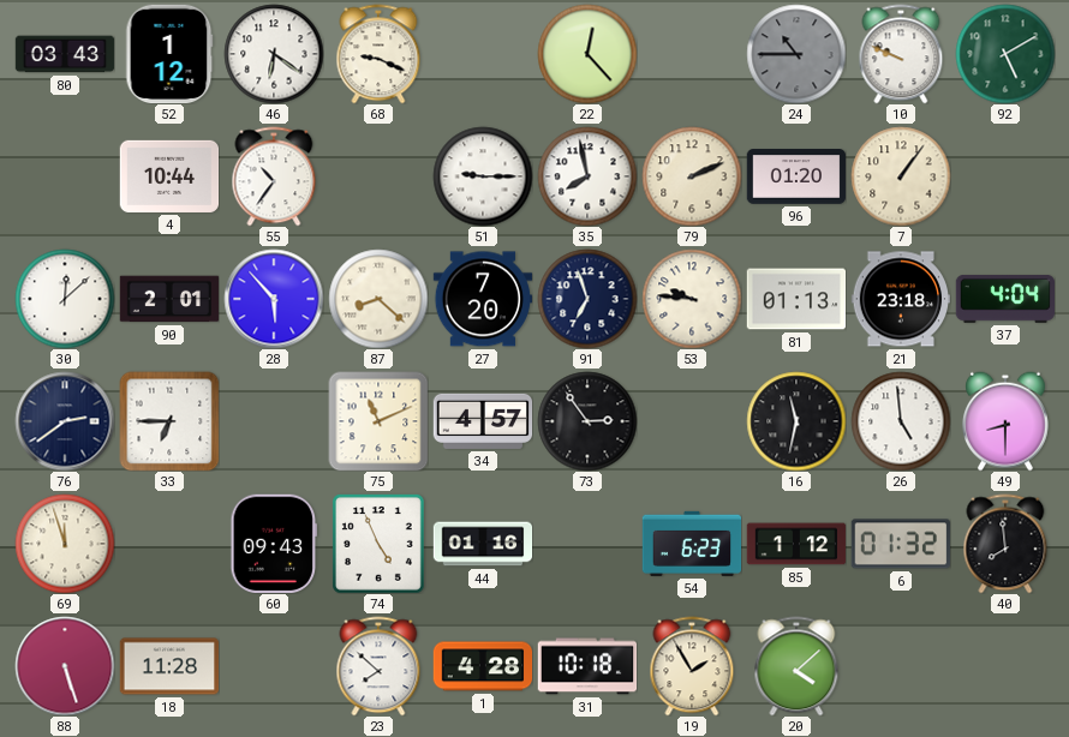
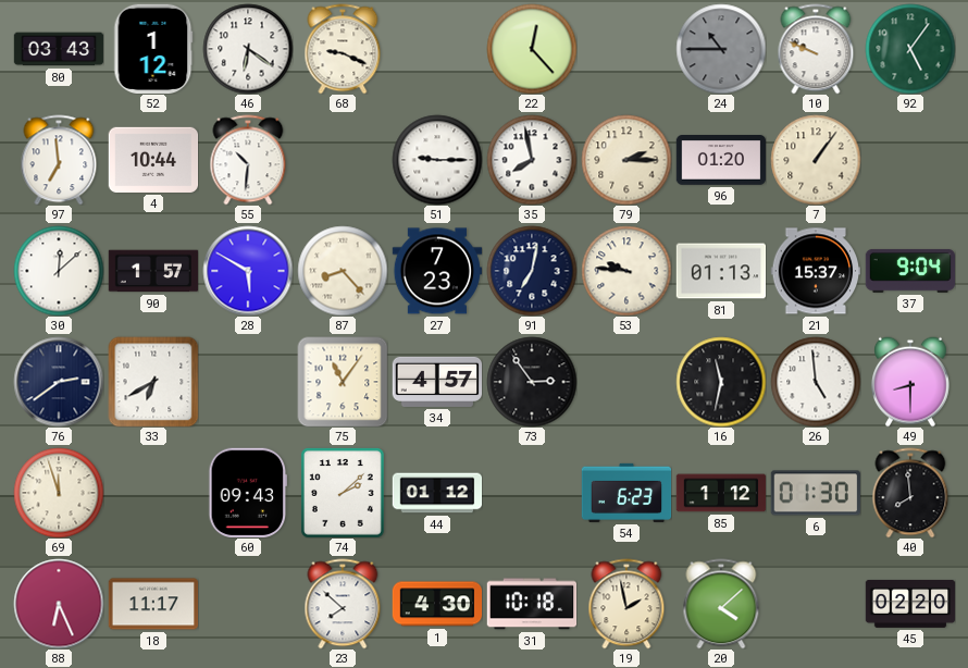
92: 5:10 -> 5:06 (910, 49)
97: none -> 6:59 (59, 160)
55: 10:36 -> 10:31 (248, 160)
79: 2:11 -> 2:15 (626, 160)
90: 2:01 -> 1:57 (153, 271)
28: 5:53 -> 5:50 (248, 271)
87: 8:22 -> 8:23 (343, 271)
27: 7:20 -> 7:23 (437, 271)
91: 6:57 -> 7:02 (532, 271)
21: 23:18 -> 15:37 (816, 271)
37: 4:04 -> 9:04 (910, 271)
33: 6:45 -> 6:40 (153, 382)
75: 11:11 -> 11:06 (343, 382)
74: 4:56 -> 2:08 (344, 493)
44: 01:16 -> 01:12 (437, 493)
6: 01:32 -> 01:30 (815, 493)
88: 5:27 -> 6:26 (59, 604)
18: 11:28 -> 11:17 (153, 604)
1: 4:28 -> 4:30 (437, 604)
19: 1:55 -> 1:58 (626, 604)
45: none -> 02:20 (910, 604)
